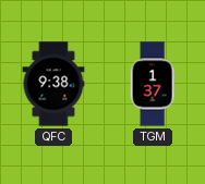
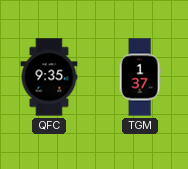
QFC: 9:38 -> 9:35 (49, 77)
